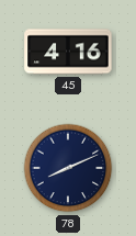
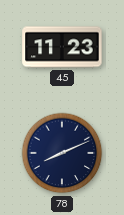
45: 4:16 -> 11:23 (62, 47)
